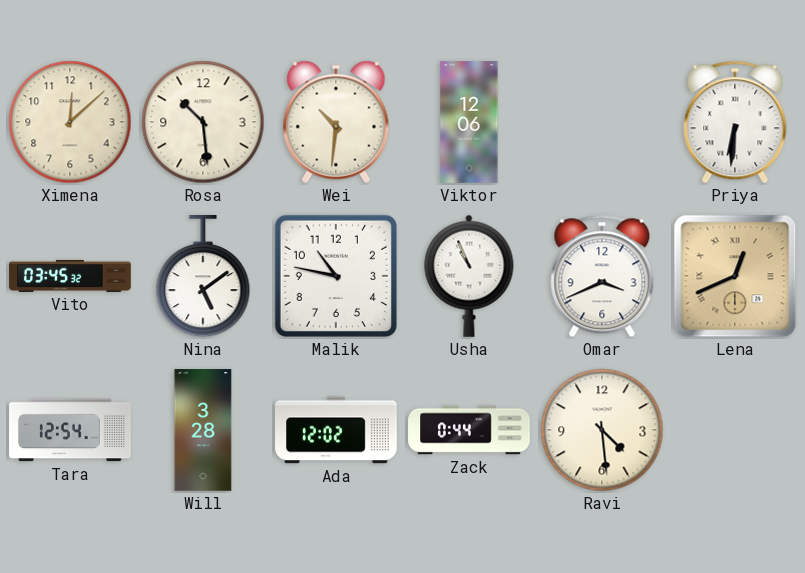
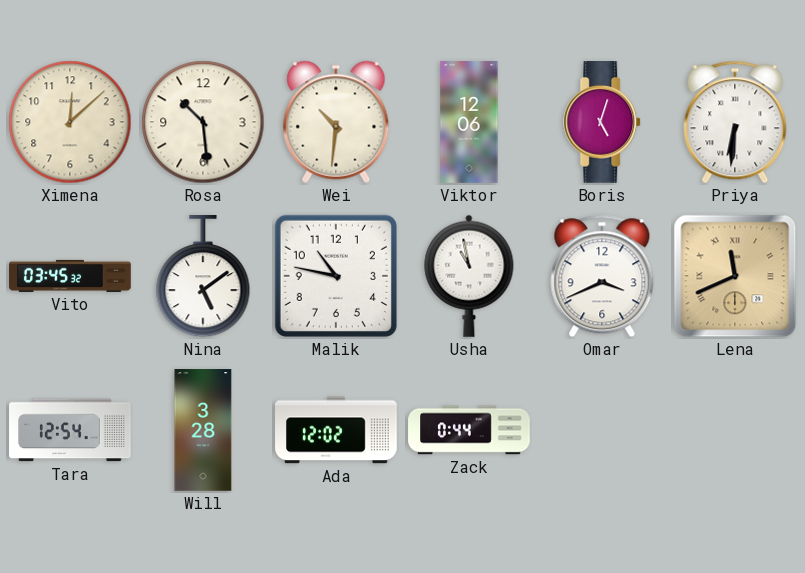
Boris: none -> 5:03 (603, 122)
Usha: 10:56 -> 10:58 (469, 276)
Lena: 12:41 -> 11:41 (735, 276)
Ravi: 4:29 -> none (602, 430)
